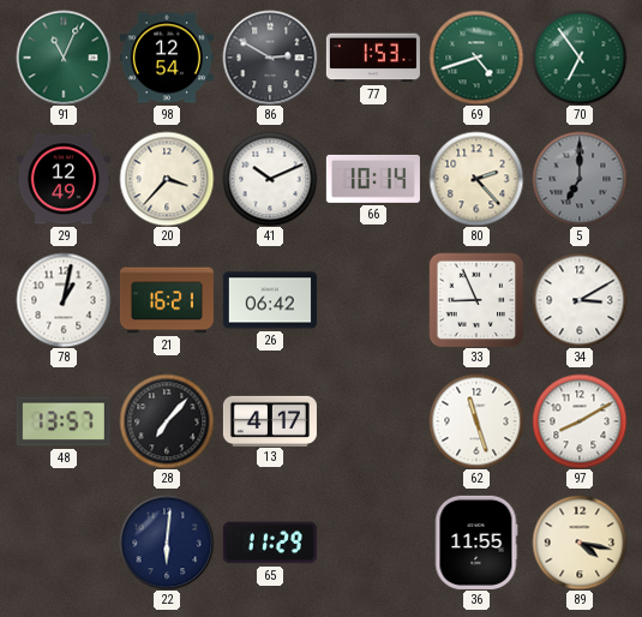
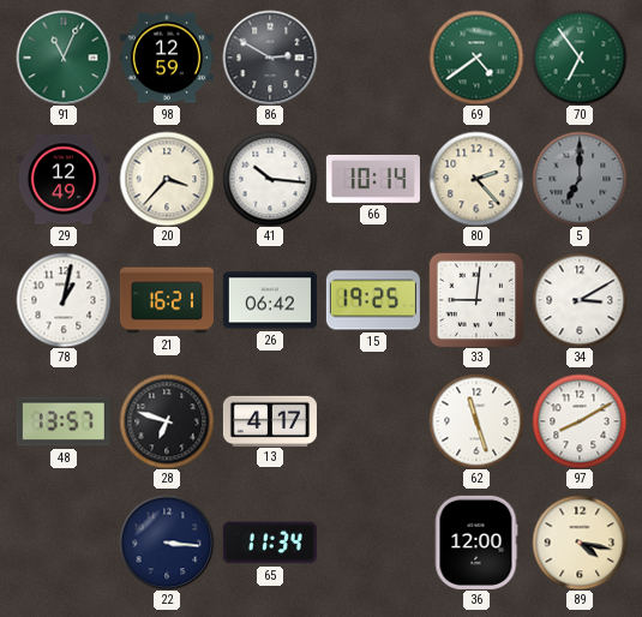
98: 12:54 -> 12:59 (167, 58)
77: 1:53 -> none (373, 58)
69: 4:42 -> 4:39 (476, 58)
41: 10:11 -> 10:16 (270, 179)
15: none -> 19:25 (373, 300)
33: 8:56 -> 9:01 (476, 300)
28: 7:07 -> 6:48 (167, 421)
22: 6:01 -> 3:16 (167, 543)
65: 11:29 -> 11:34 (270, 543)
36: 11:55 -> 12:00 (476, 543)
